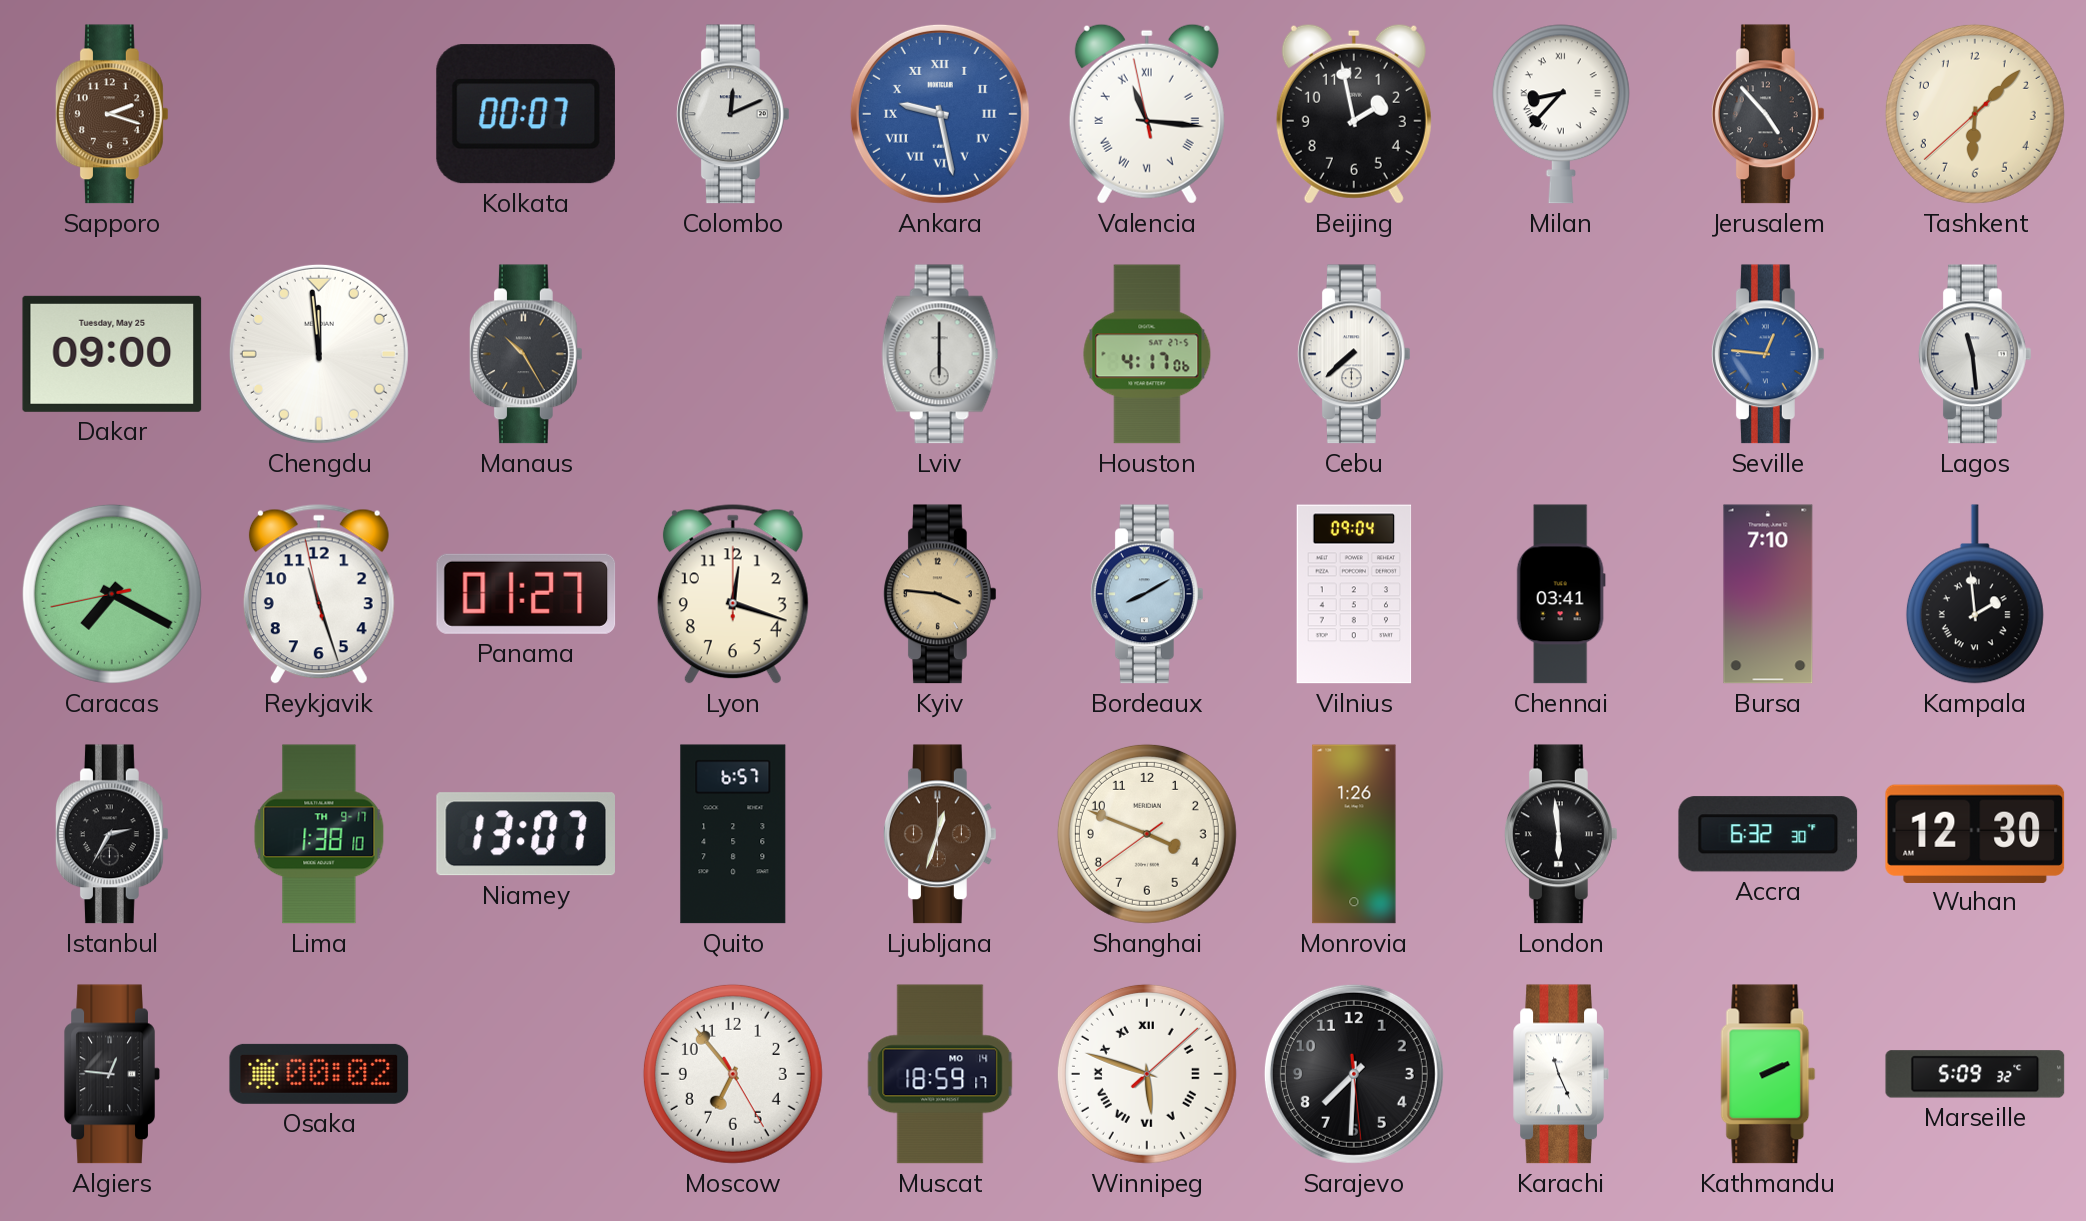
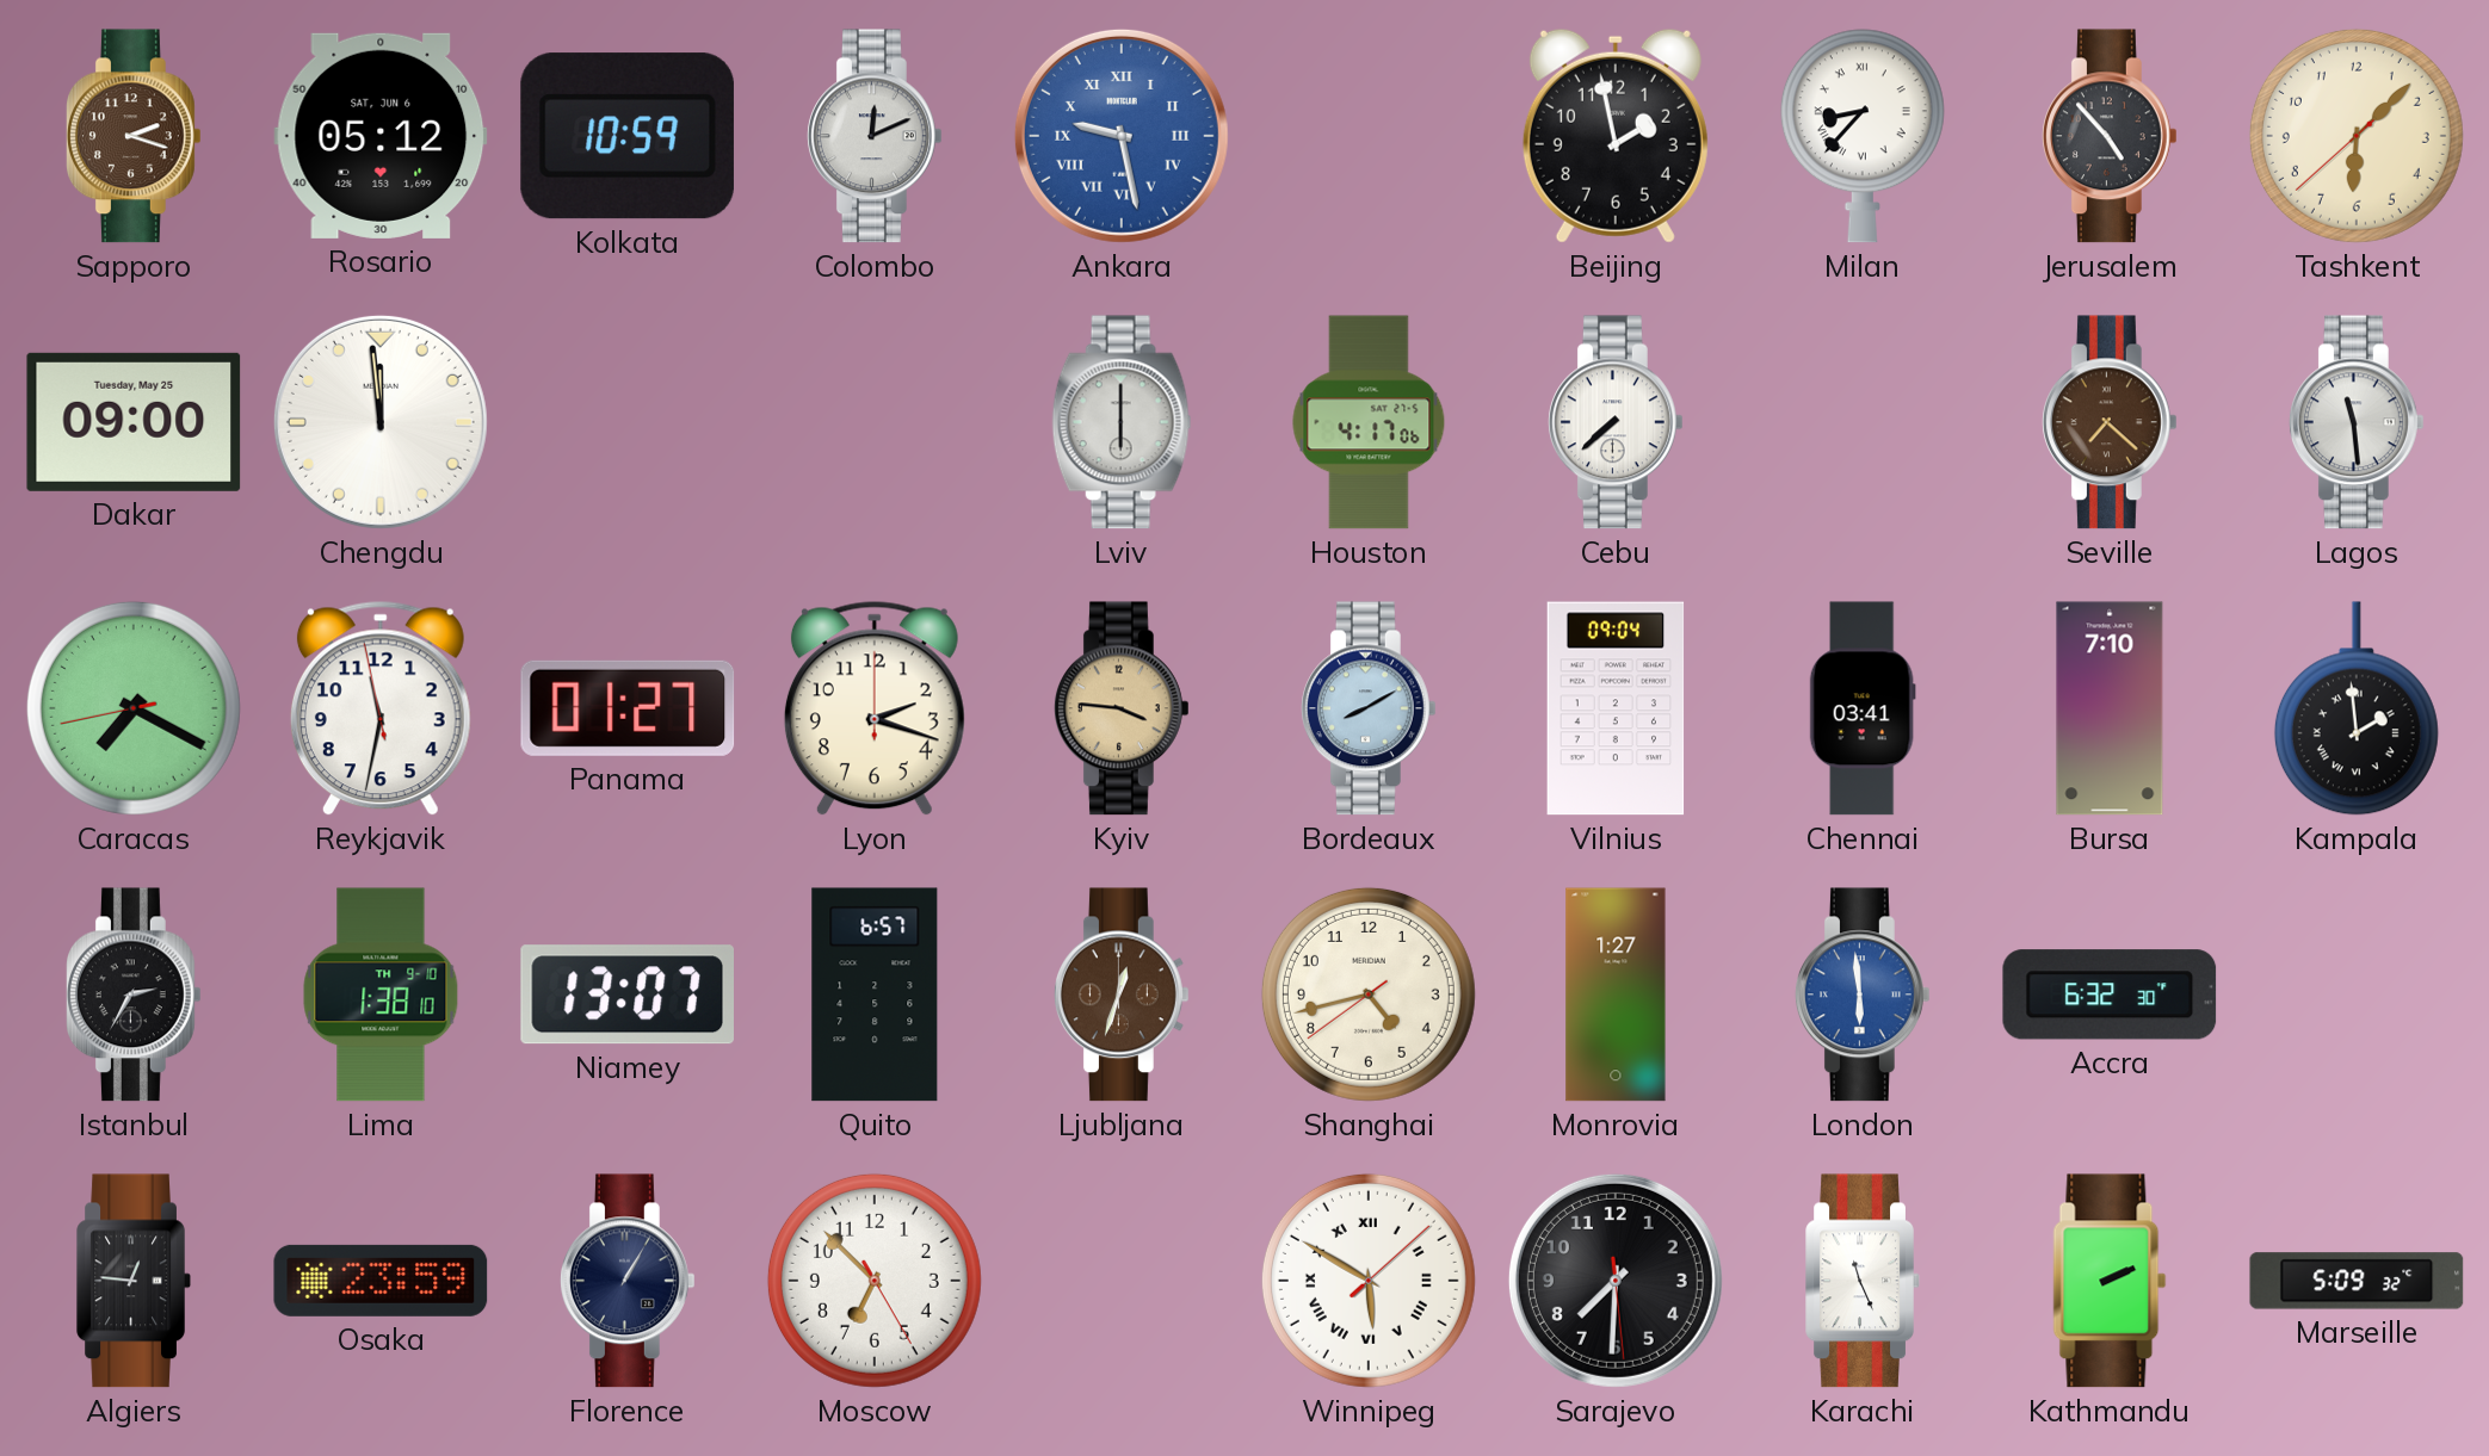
Rosario: none -> 05:12 (381, 136)
Kolkata: 00:07 -> 10:59 (628, 136)
Valencia: 11:15 -> none (1147, 114)
Manaus: 10:25 -> none (526, 354)
Seville: 12:46 -> 7:22 (2110, 422)
Seville dial: blue -> brown (2110, 422)
Reykjavik: 11:26 -> 11:31 (381, 708)
Lyon: 12:18 -> 2:18 (875, 708)
Lima date: TH 9-17 -> TH 9-10 (381, 995)
Shanghai: 3:48 -> 4:42 (1369, 995)
Monrovia: 1:26 -> 1:27 (1616, 995)
London dial: black -> blue (1863, 995)
Wuhan: 12:30 -> none (1975, 833)
Osaka: 00:02 -> 23:59 (381, 1281)
Florence: none -> 1:05 (628, 1281)
Moscow: 6:53 -> 6:52 (875, 1281)
Muscat: 18:59 -> none (940, 1074)
Winnipeg: 5:48 -> 5:50 (1369, 1281)
